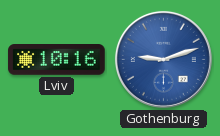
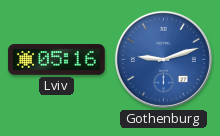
Lviv: 10:16 -> 05:16 (57, 60)
